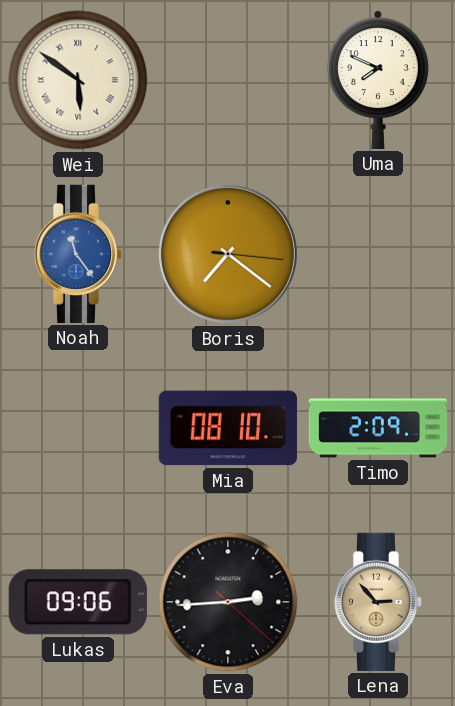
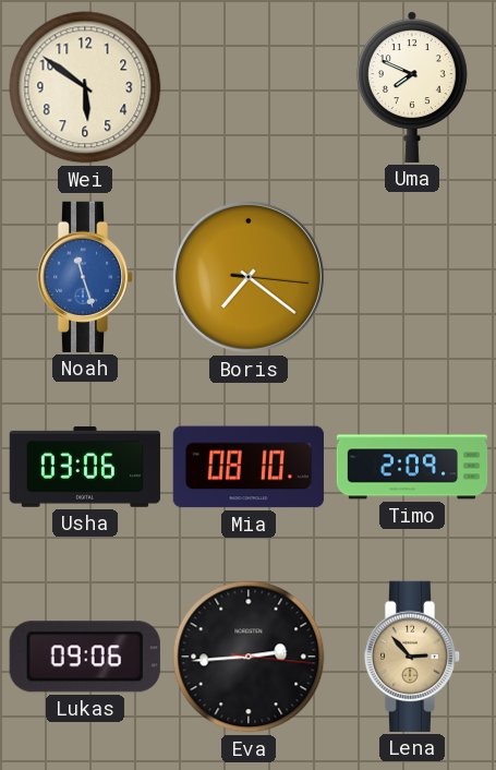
Wei numerals: Roman -> Arabic (85, 87)
Noah: 11:24 -> 11:27 (85, 277)
Usha: none -> 03:06 (84, 467)
Eva: 2:44:22 -> 2:44:16 (249, 657)
